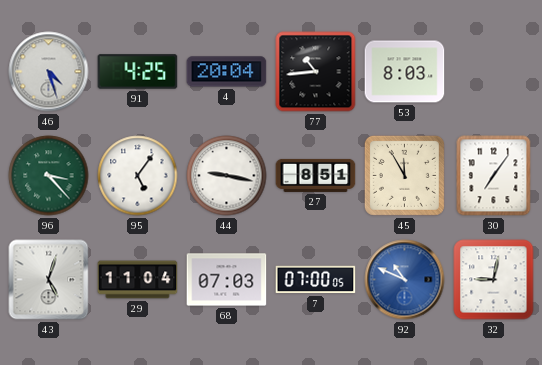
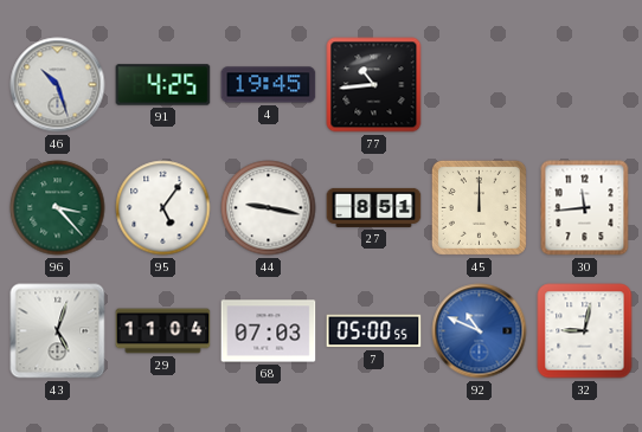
46: 4:27 -> 10:27 (58, 85)
4: 20:04 -> 19:45 (269, 85)
53: 8:03 -> none (405, 72)
45: 11:55 -> 12:00 (479, 207)
30: 7:06 -> 11:44 (585, 208)
7: 07:00 -> 05:00 (374, 331)
